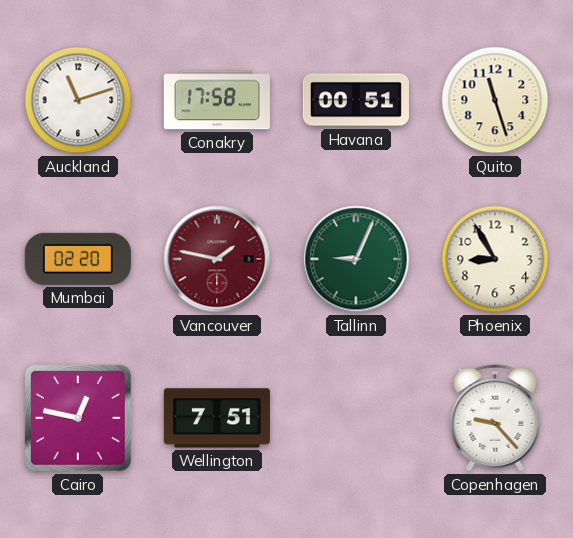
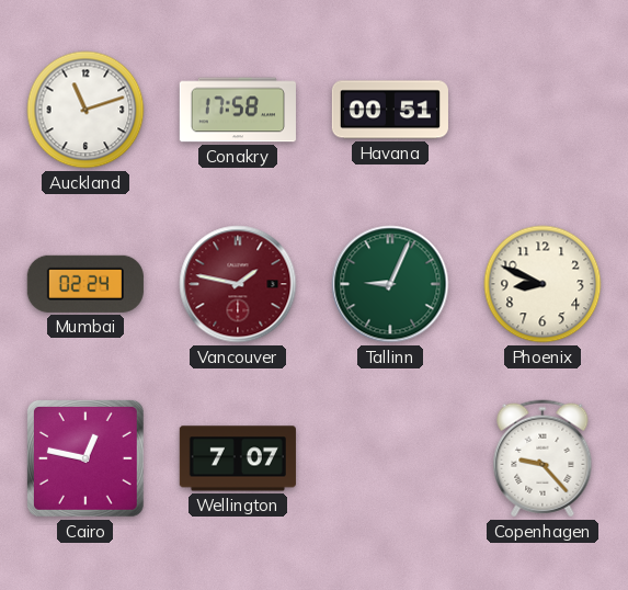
Quito: 11:27 -> none (495, 100)
Mumbai: 02:20 -> 02:24 (85, 284)
Phoenix: 8:55 -> 8:49 (543, 284)
Wellington: 7:51 -> 7:07 (238, 458)
